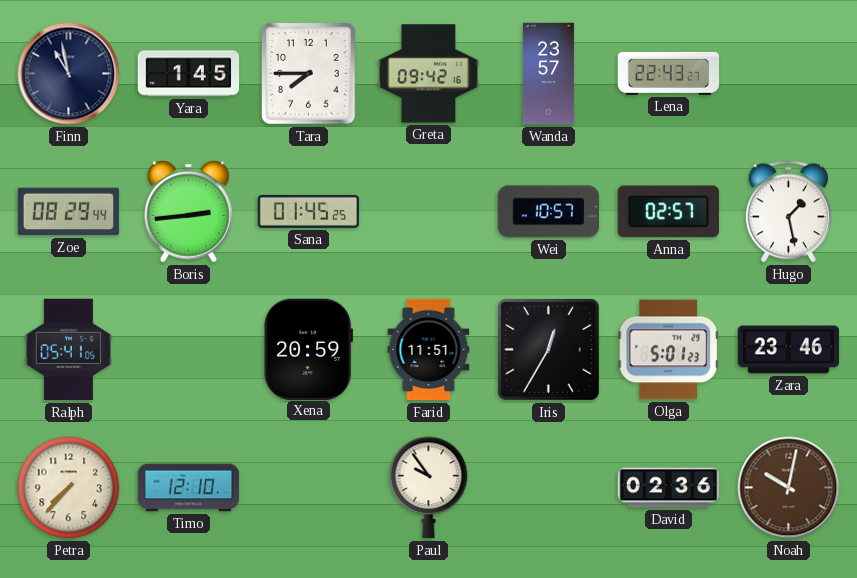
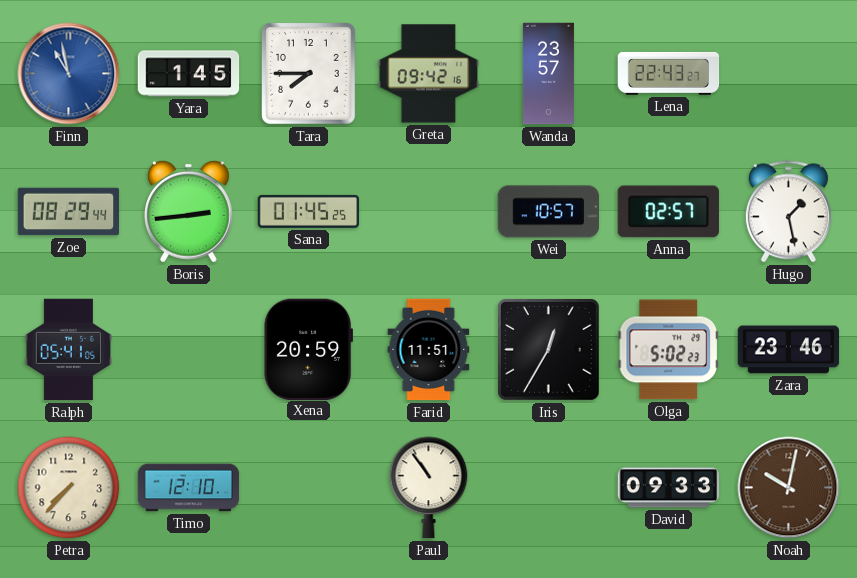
Finn dial: navy -> blue (69, 74)
Olga: 5:01 -> 5:02 (668, 350)
Paul: 9:54 -> 10:54 (429, 488)
David: 02:36 -> 09:33 (669, 488)
